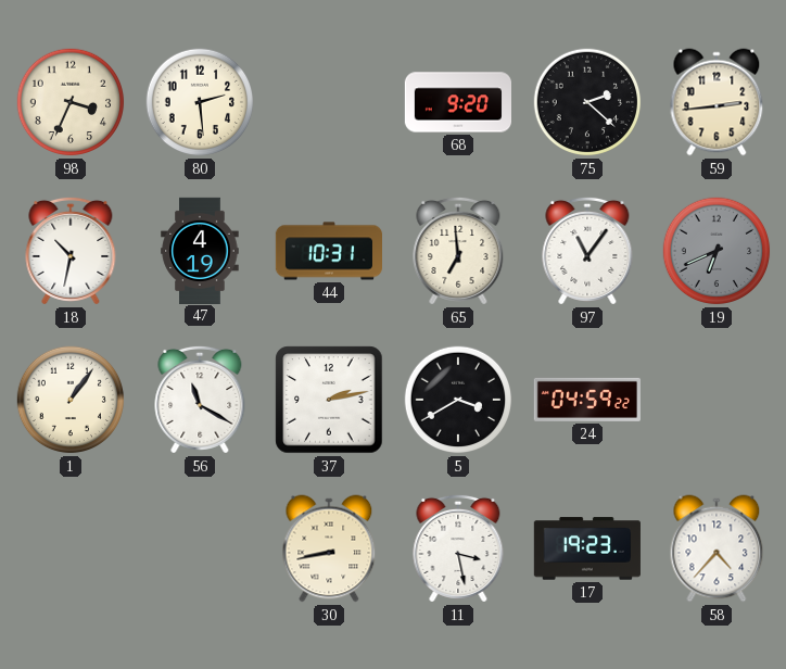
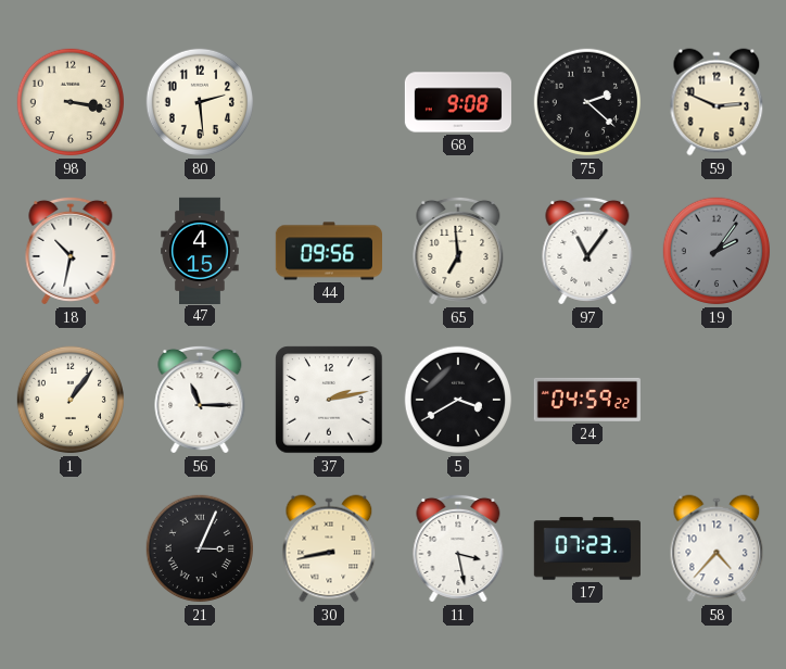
98: 3:34 -> 3:17 (71, 102)
68: 9:20 -> 9:08 (457, 102)
59: 2:44 -> 2:49 (717, 102)
47: 4:19 -> 4:15 (200, 250)
44: 10:31 -> 09:56 (328, 251)
19: 6:41 -> 2:06 (717, 251)
56: 11:20 -> 11:15 (200, 400)
21: none -> 3:04 (200, 548)
17: 19:23 -> 07:23 (587, 548)
